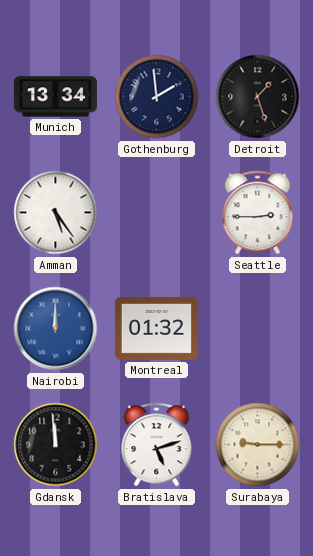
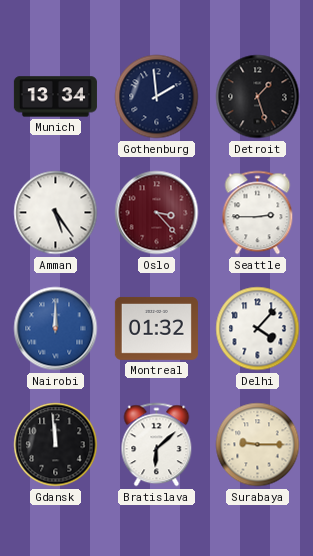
Oslo: none -> 3:23 (157, 213)
Delhi: none -> 4:07 (258, 329)
Bratislava: 5:12 -> 6:08 (157, 445)
